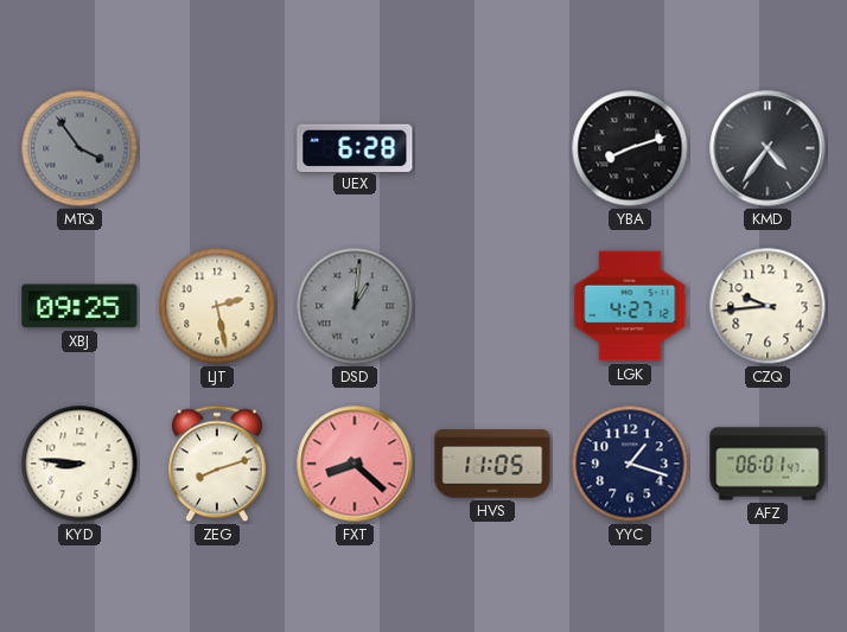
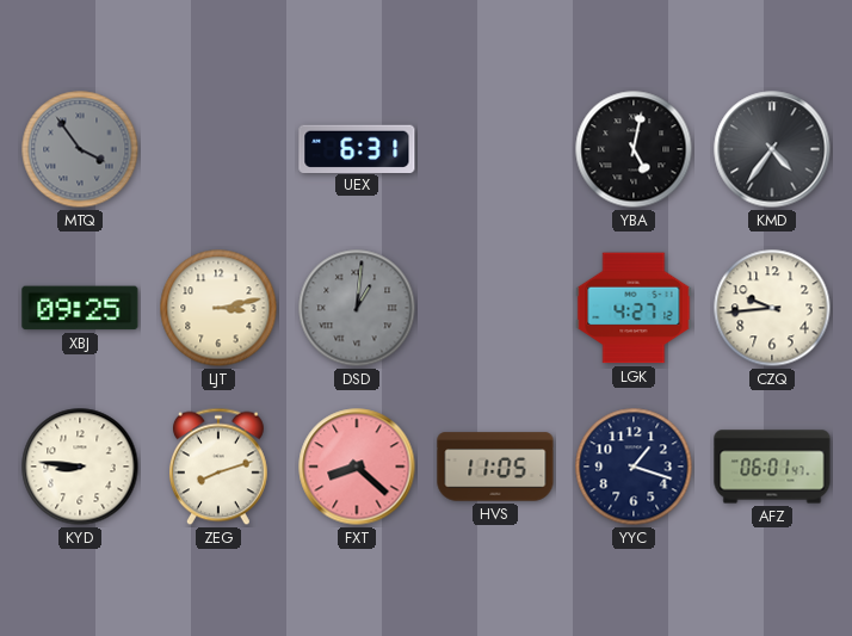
UEX: 6:28 -> 6:31 (357, 148)
YBA: 8:12 -> 5:02 (634, 149)
LJT: 2:28 -> 3:13 (218, 308)
